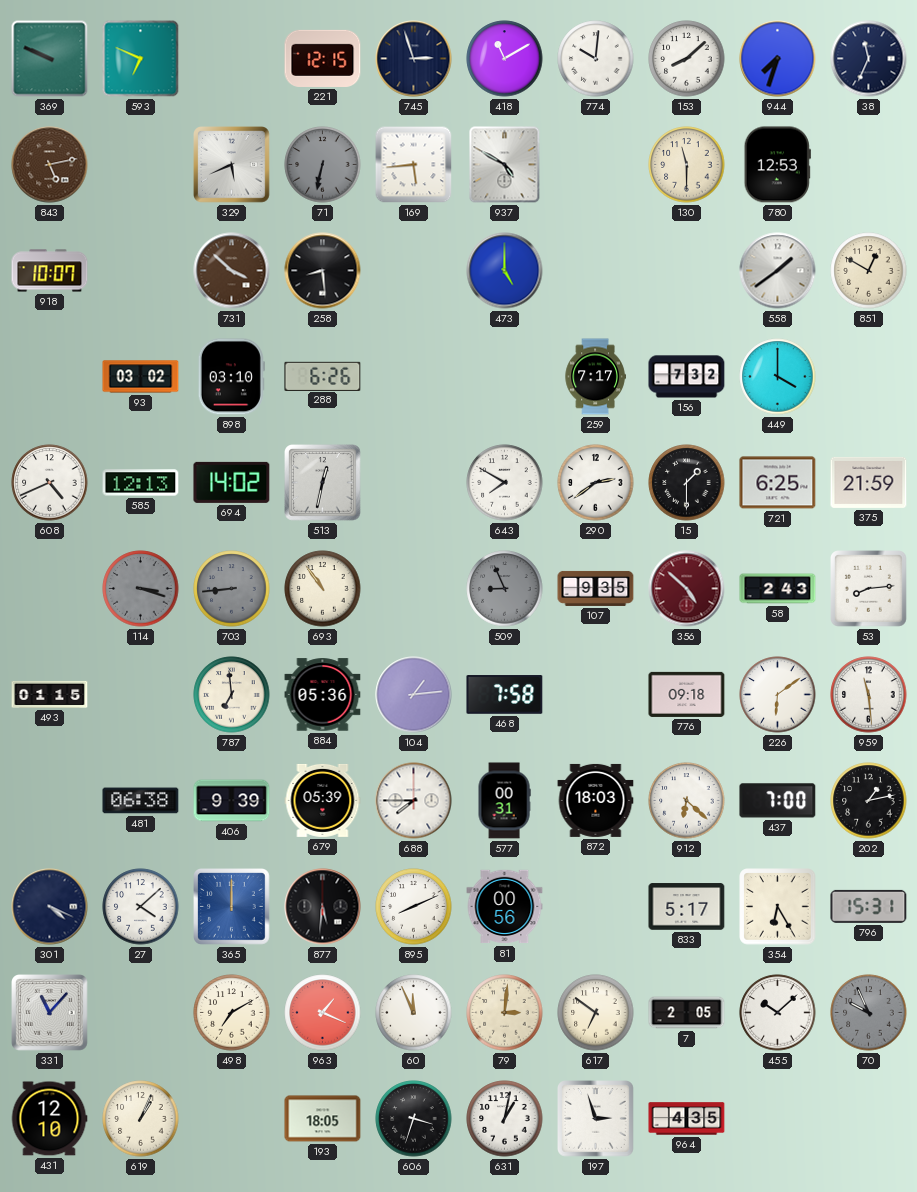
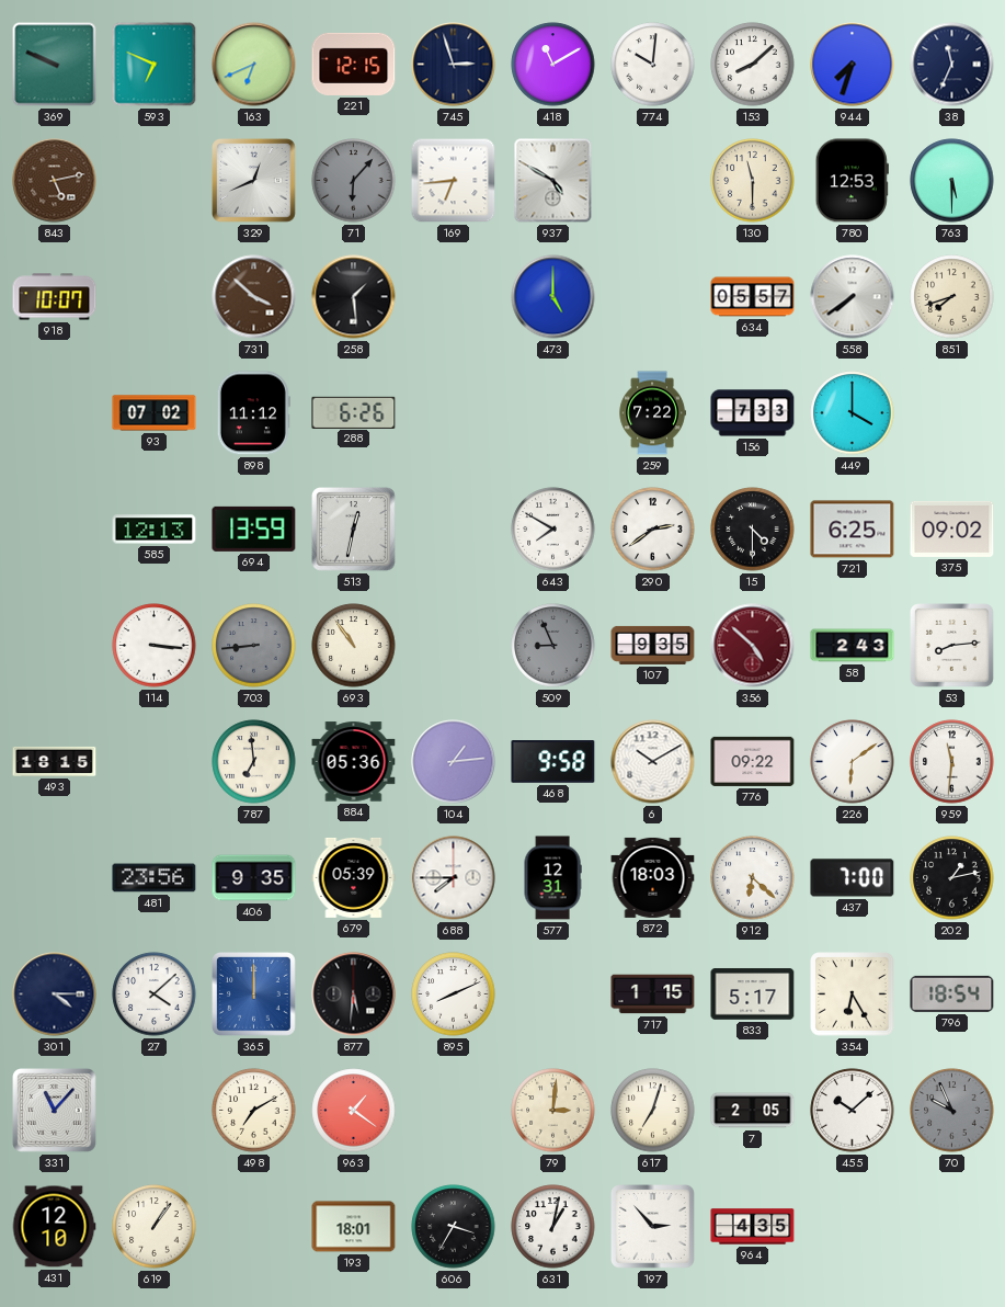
163: none -> 6:41 (254, 65)
329: 5:41 -> 12:41 (254, 181)
71: 6:32 -> 6:07 (354, 181)
169: 5:44 -> 6:44 (454, 181)
763: none -> 5:30 (952, 181)
258: 8:29 -> 1:29 (354, 297)
634: none -> 05:57 (753, 297)
558: 1:39 -> 7:39 (853, 297)
851: 12:50 -> 7:42 (952, 297)
93: 03:02 -> 07:02 (155, 413)
898: 03:10 -> 11:12 (253, 413)
259: 7:17 -> 7:22 (652, 413)
156: 7:32 -> 7:33 (753, 413)
608: 4:41 -> none (50, 483)
694: 14:02 -> 13:59 (254, 529)
15: 1:30 -> 4:30 (753, 530)
375: 21:59 -> 09:02 (952, 529)
114: 3:18 -> 3:16 (155, 646)
114 dial: grey -> white (155, 646)
493: 01:15 -> 18:15 (55, 761)
468: 7:58 -> 9:58 (553, 762)
6: none -> 10:10 (653, 762)
776: 09:18 -> 09:22 (753, 761)
959: 11:29 -> 11:31 (952, 762)
481: 06:38 -> 23:56 (155, 878)
406: 9:39 -> 9:35 (254, 878)
577: 00:31 -> 12:31 (552, 878)
301: 4:19 -> 4:15 (55, 995)
81: 00:56 -> none (505, 907)
717: none -> 1:15 (653, 995)
796: 15:31 -> 18:54 (952, 993)
963: 1:19 -> 1:21 (354, 1111)
60: 11:56 -> none (414, 1013)
617: 6:51 -> 7:03 (653, 1111)
619: 1:04 -> 1:06 (155, 1227)
193: 18:05 -> 18:01 (354, 1227)
606: 3:33 -> 3:35 (454, 1227)
197: 2:57 -> 2:53 (653, 1227)
